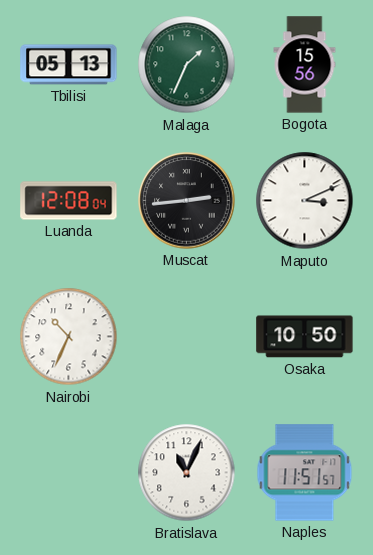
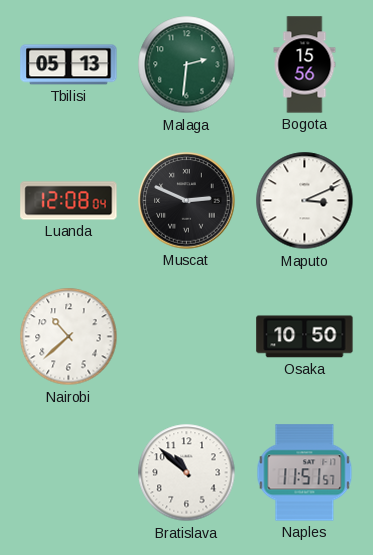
Malaga: 1:34 -> 2:31 (187, 65)
Muscat: 2:44 -> 2:49 (187, 201)
Nairobi: 10:34 -> 10:38 (69, 337)
Bratislava: 11:04 -> 10:52 (187, 473)
